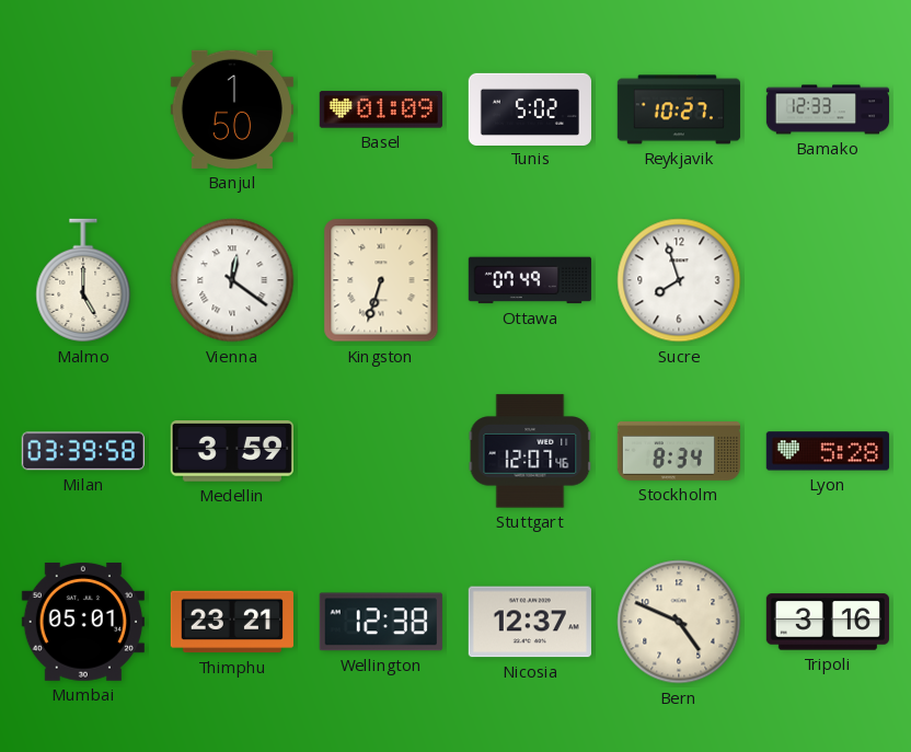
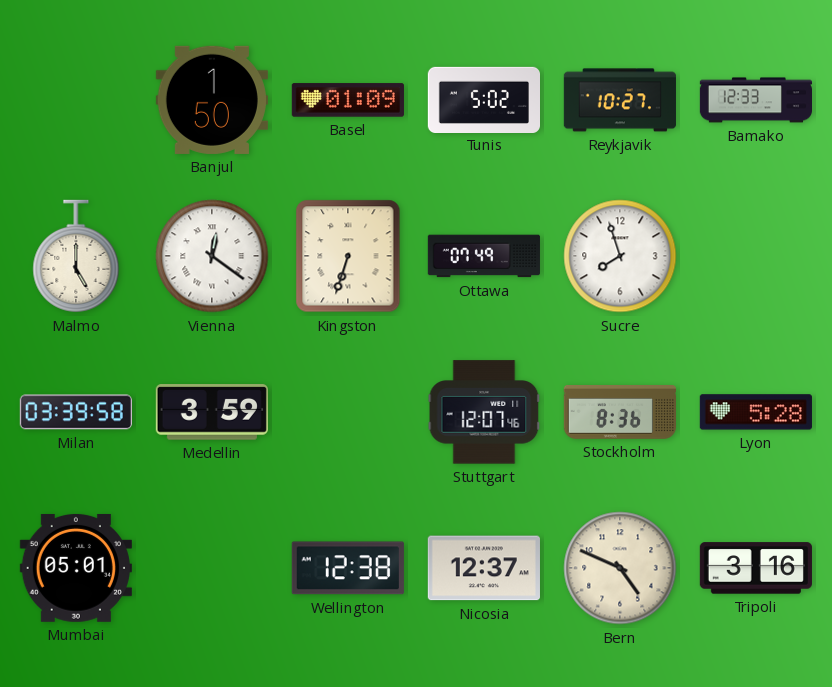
Stockholm: 8:34 -> 8:36 (619, 413)
Thimphu: 23:21 -> none (232, 622)
